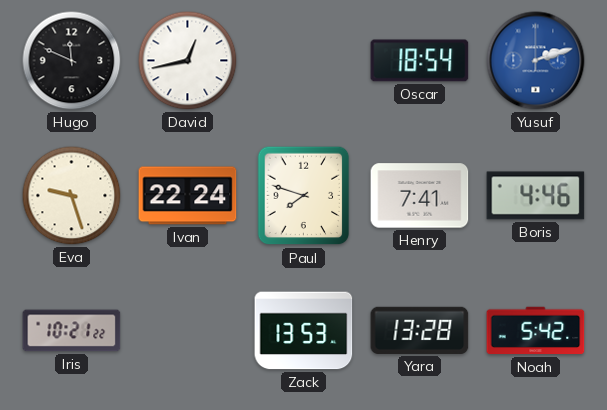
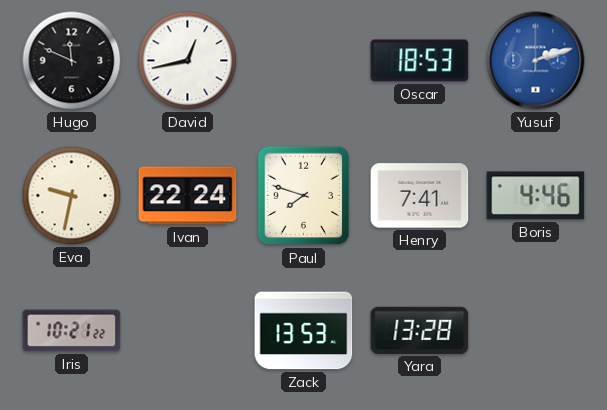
Oscar: 18:54 -> 18:53 (420, 61)
Eva: 9:27 -> 9:32 (72, 196)
Noah: 5:42 -> none (536, 331)
